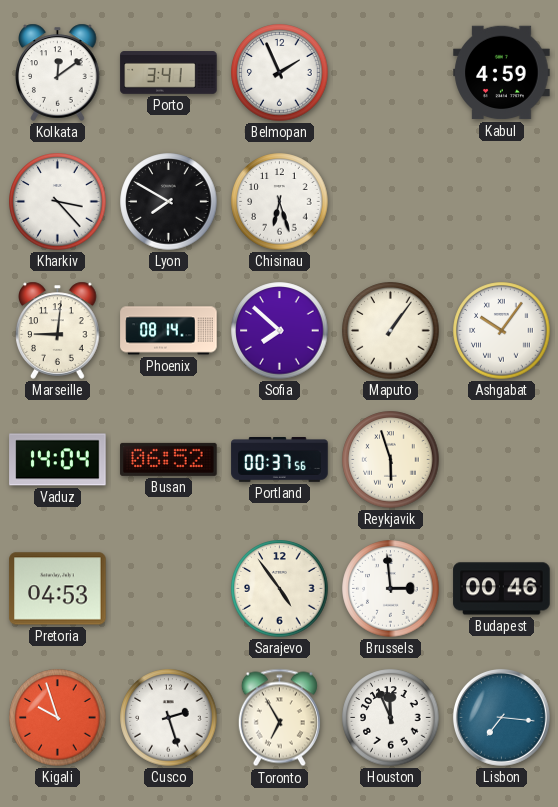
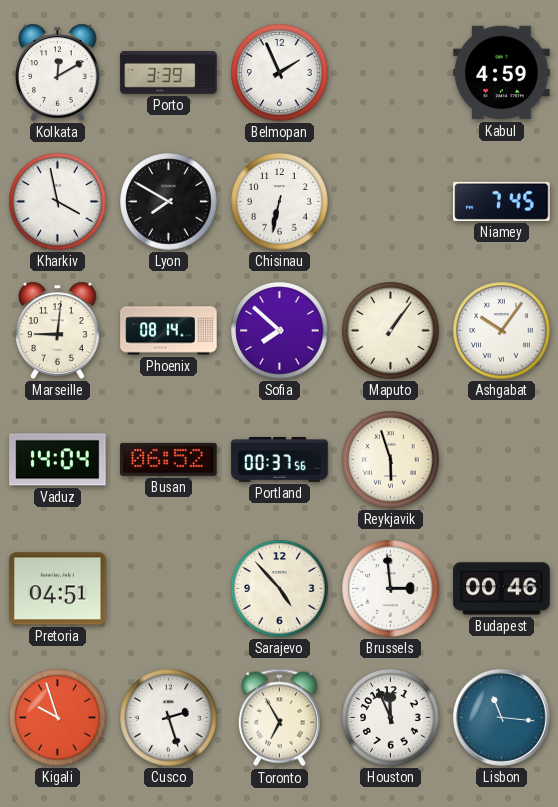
Kolkata: 12:09 -> 12:10 (58, 72)
Porto: 3:41 -> 3:39 (169, 73)
Kharkiv: 3:23 -> 3:58 (58, 202)
Chisinau: 6:27 -> 6:32 (280, 202)
Niamey: none -> 7:45 (502, 201)
Pretoria: 04:53 -> 04:51 (58, 589)
Sarajevo: 4:54 -> 4:53 (280, 589)
Lisbon: 7:16 -> 11:16 (501, 717)
